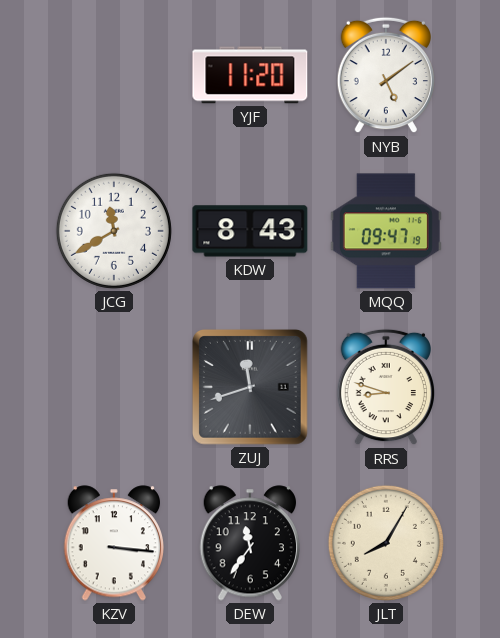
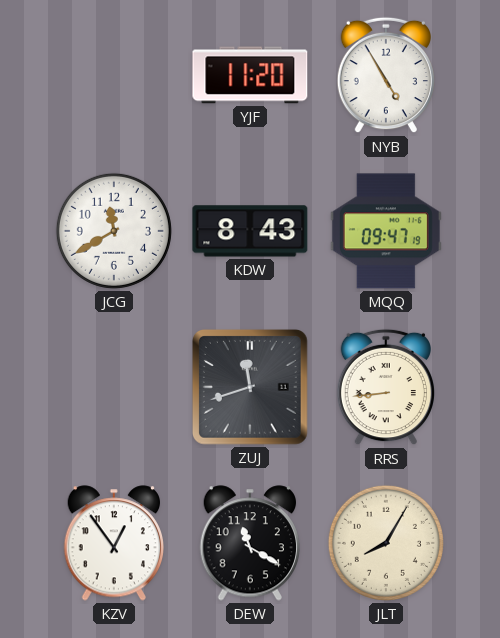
NYB: 5:09 -> 4:55 (386, 75)
RRS: 8:48 -> 8:44 (386, 387)
KZV: 3:16 -> 12:54 (113, 543)
DEW: 11:36 -> 11:20 (249, 543)
